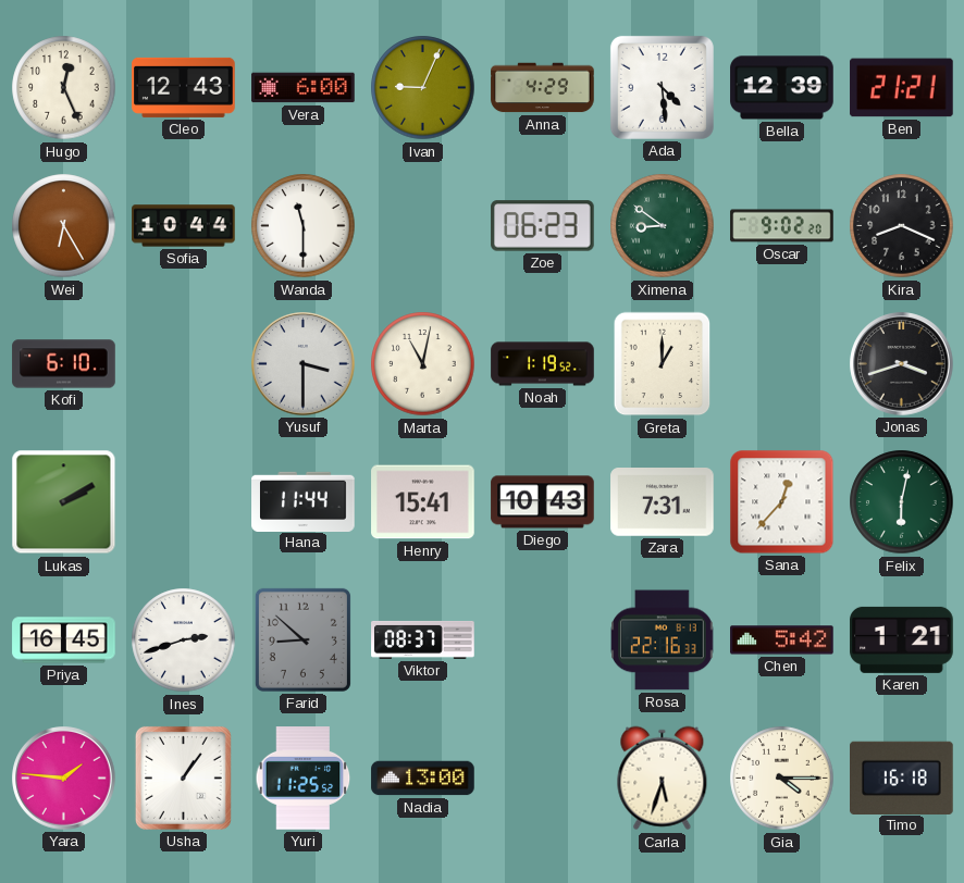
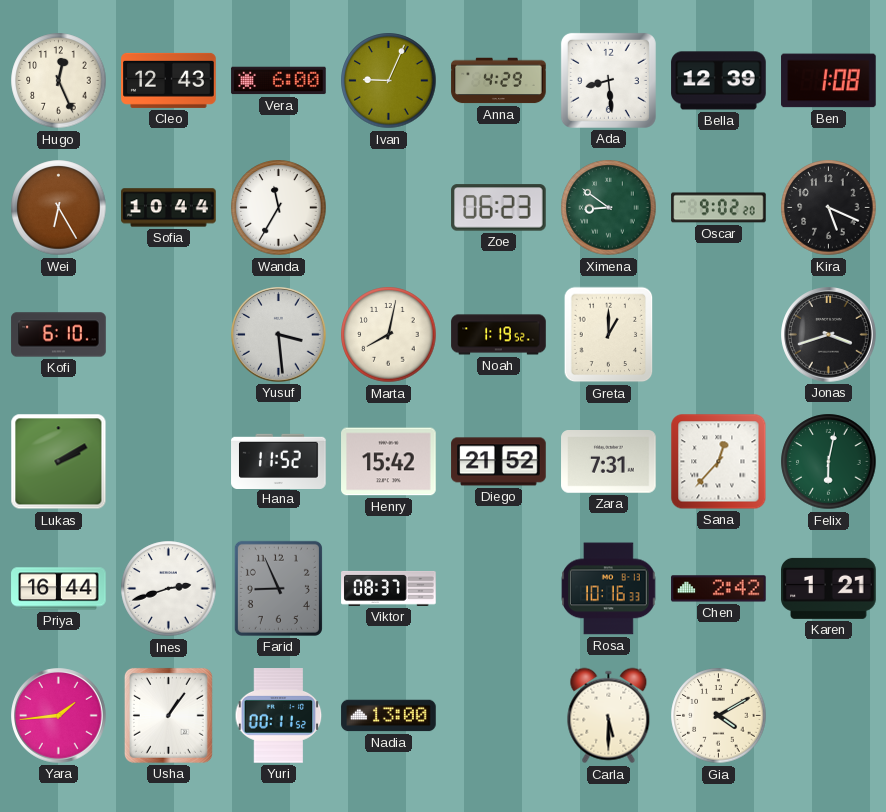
Ada: 4:29 -> 8:29 (608, 80)
Ben: 21:21 -> 1:08 (829, 81)
Wanda: 11:30 -> 11:35 (279, 208)
Kira: 8:19 -> 5:19 (829, 208)
Yusuf: 3:30 -> 3:29 (279, 335)
Marta: 11:02 -> 8:02 (389, 335)
Hana: 11:44 -> 11:52 (279, 461)
Henry: 15:41 -> 15:42 (389, 462)
Diego: 10:43 -> 21:52 (499, 462)
Priya: 16:45 -> 16:44 (59, 589)
Farid: 8:52 -> 8:56 (278, 588)
Rosa: 22:16 -> 10:16 (609, 589)
Chen: 5:42 -> 2:42 (719, 589)
Yara: 1:46 -> 1:44 (59, 716)
Yuri: 11:25 -> 00:11 (279, 716)
Carla: 5:33 -> 5:30 (609, 716)
Gia: 4:15 -> 4:10 (719, 716)
Timo: 16:18 -> none (902, 778)
